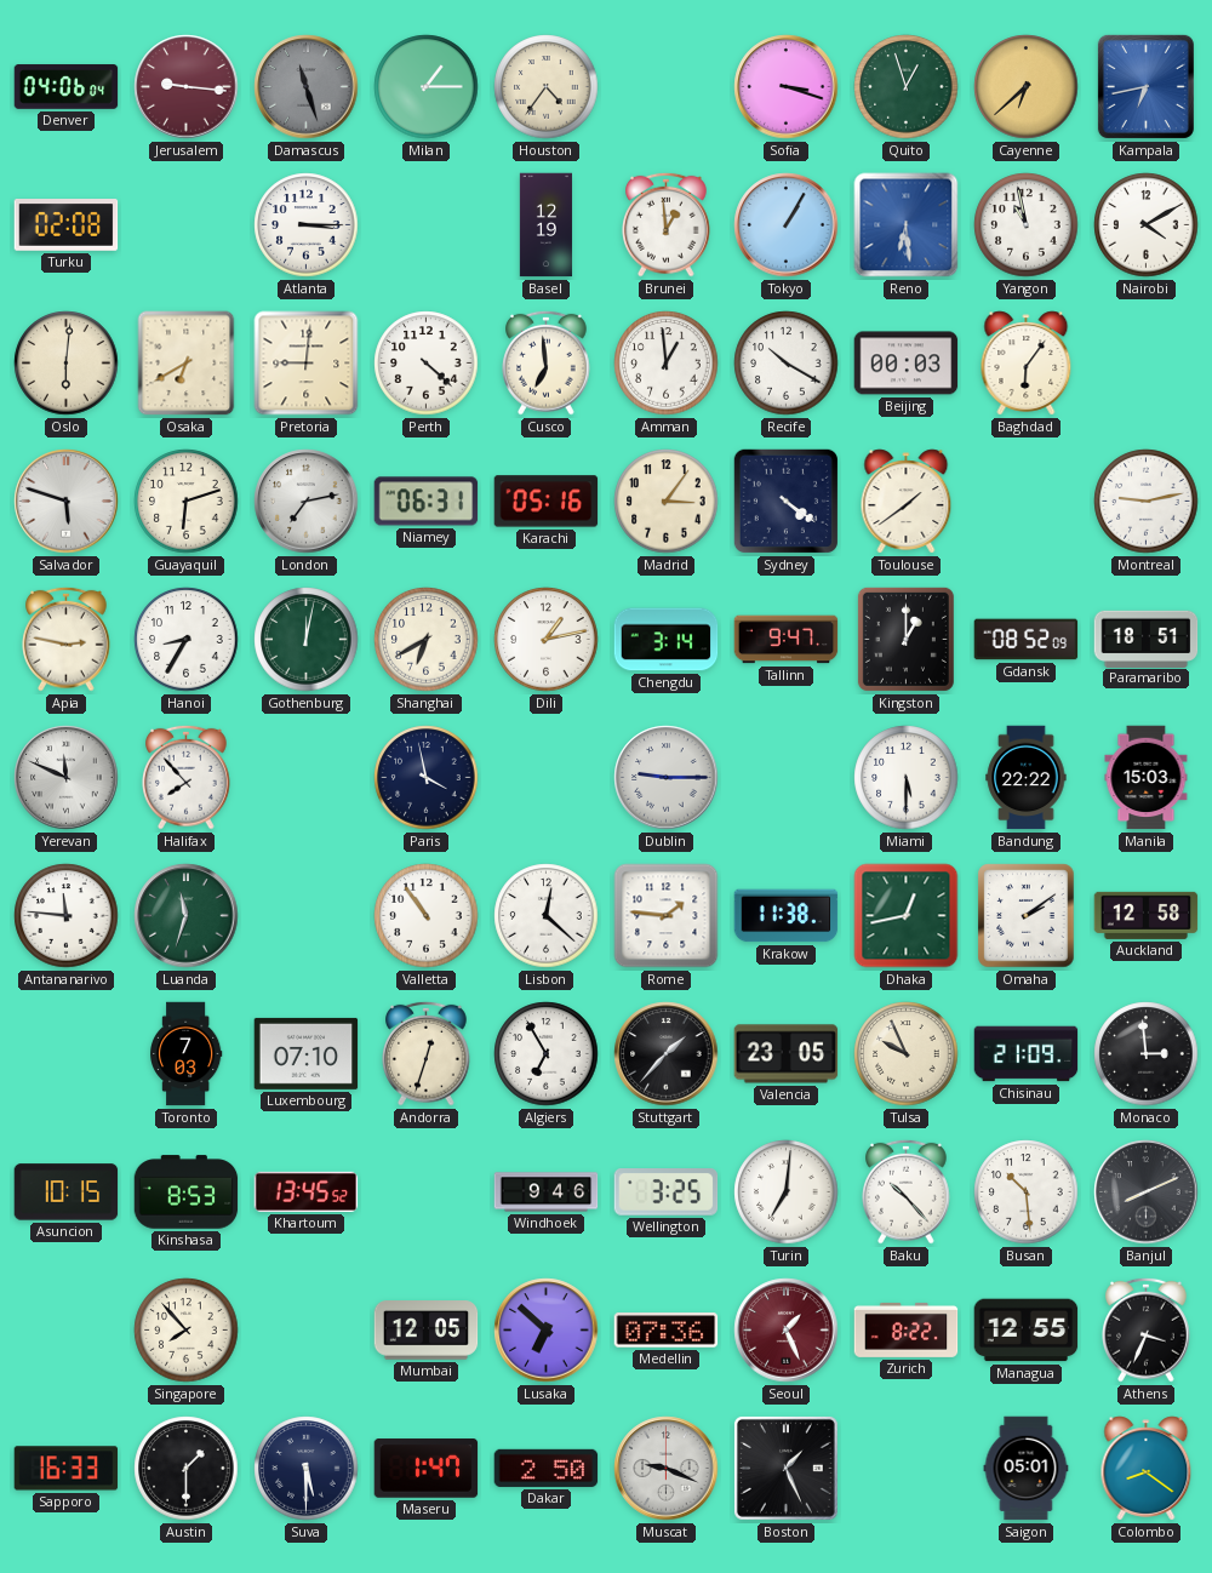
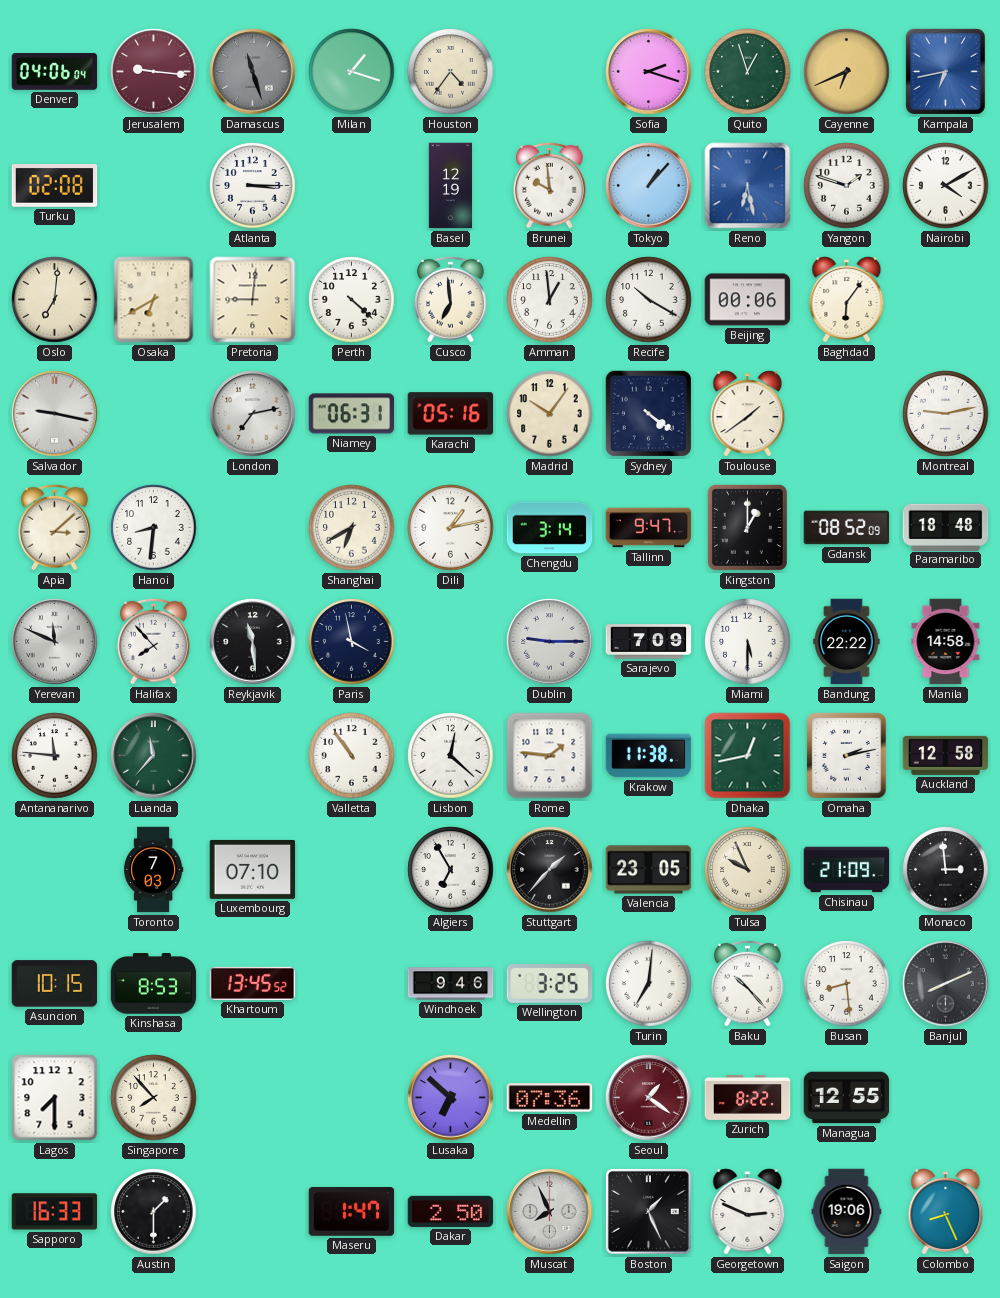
Milan: 1:15 -> 1:18 (352, 72)
Sofia: 3:18 -> 2:18 (649, 72)
Cayenne: 6:38 -> 6:41 (847, 72)
Brunei: 12:59 -> 9:59 (550, 185)
Tokyo: 1:05 -> 1:07 (649, 186)
Reno: 6:29 -> 6:28 (748, 186)
Yangon: 10:58 -> 1:48 (847, 186)
Oslo: 6:01 -> 7:01 (55, 300)
Beijing: 00:03 -> 00:06 (748, 300)
Salvador: 5:48 -> 9:17 (55, 414)
Guayaquil: 6:12 -> none (187, 502)
Madrid: 3:06 -> 10:06 (550, 414)
Apia: 2:47 -> 3:08 (55, 527)
Hanoi: 8:35 -> 8:31 (154, 528)
Gothenburg: 12:02 -> none (307, 640)
Paramaribo: 18:51 -> 18:48 (946, 527)
Reykjavik: none -> 11:29 (253, 642)
Sarajevo: none -> 7:09 (649, 642)
Manila: 15:03 -> 14:58 (946, 642)
Luanda: 11:33 -> 11:37 (154, 756)
Omaha: 2:09 -> 2:13 (847, 756)
Andorra: 12:33 -> none (427, 1053)
Busan: 10:29 -> 8:29 (847, 984)
Lagos: none -> 7:30 (55, 1098)
Mumbai: 12:05 -> none (427, 1331)
Seoul: 1:26 -> 1:21 (649, 1098)
Athens: 3:34 -> none (1147, 1329)
Suva: 5:30 -> none (307, 1469)
Muscat: 9:19 -> 7:56 (550, 1212)
Georgetown: none -> 2:49 (748, 1212)
Saigon: 05:01 -> 19:06 (847, 1212)
Colombo: 8:21 -> 8:26 (946, 1212)
